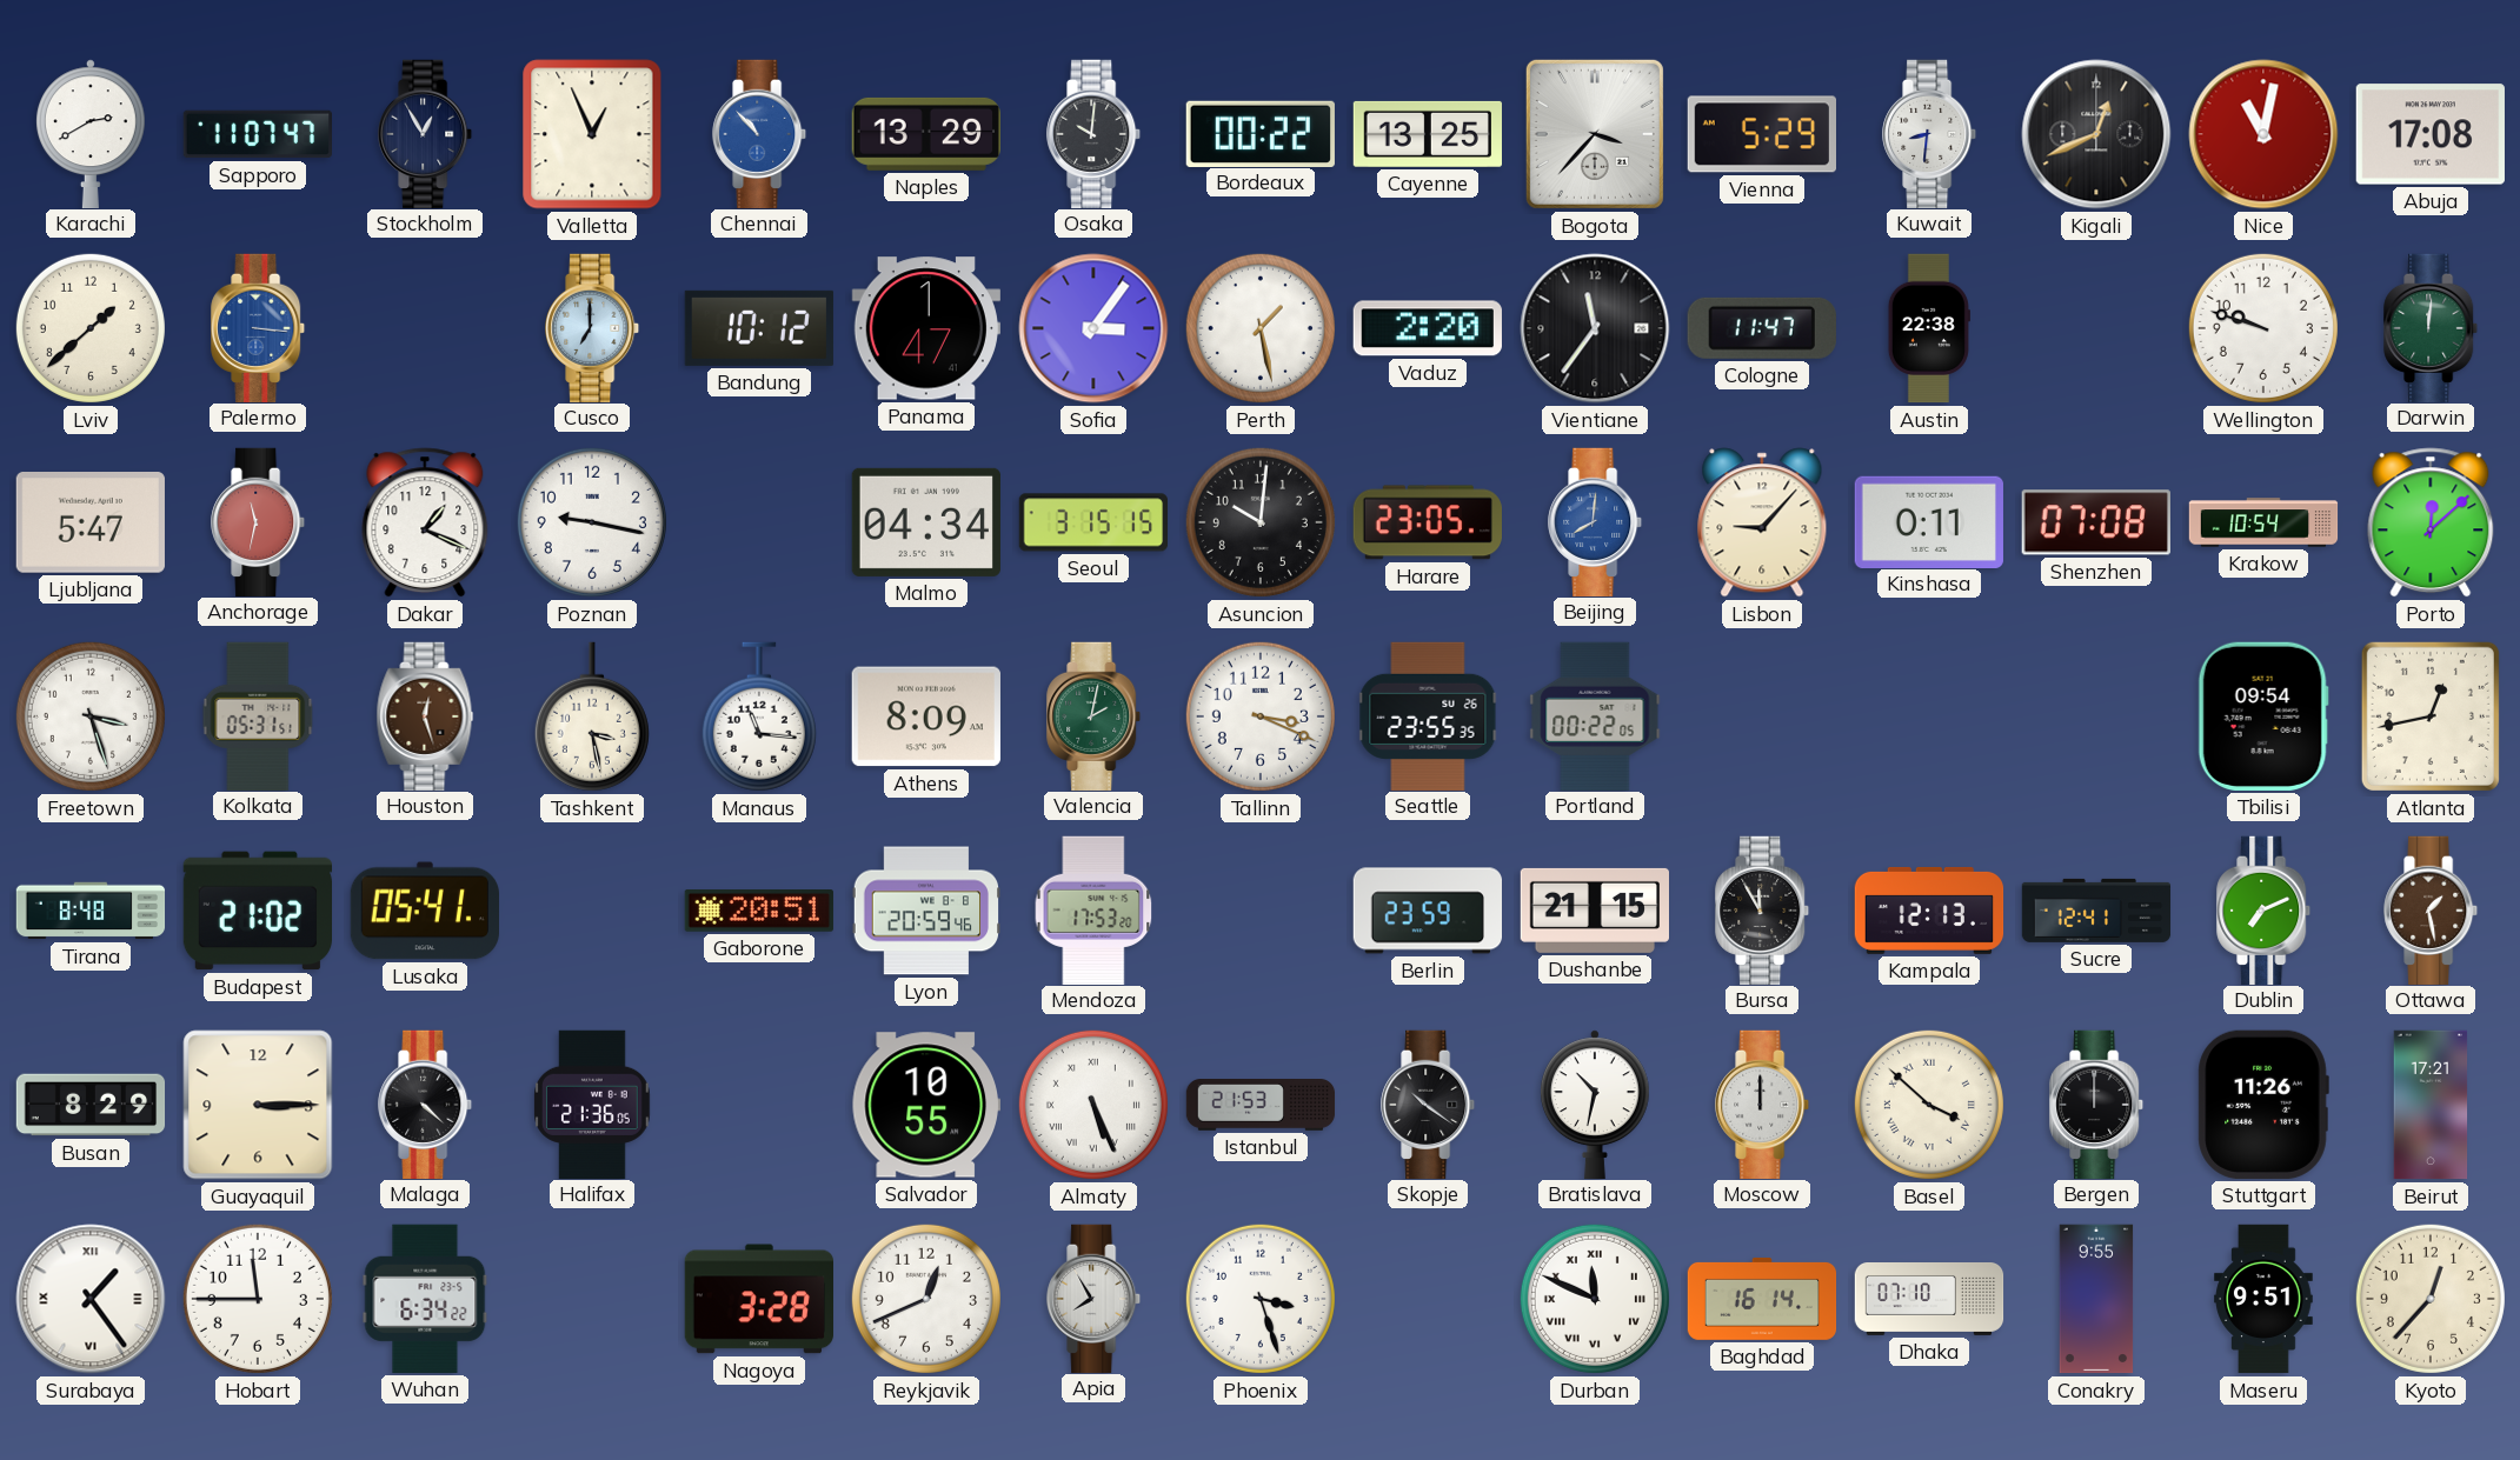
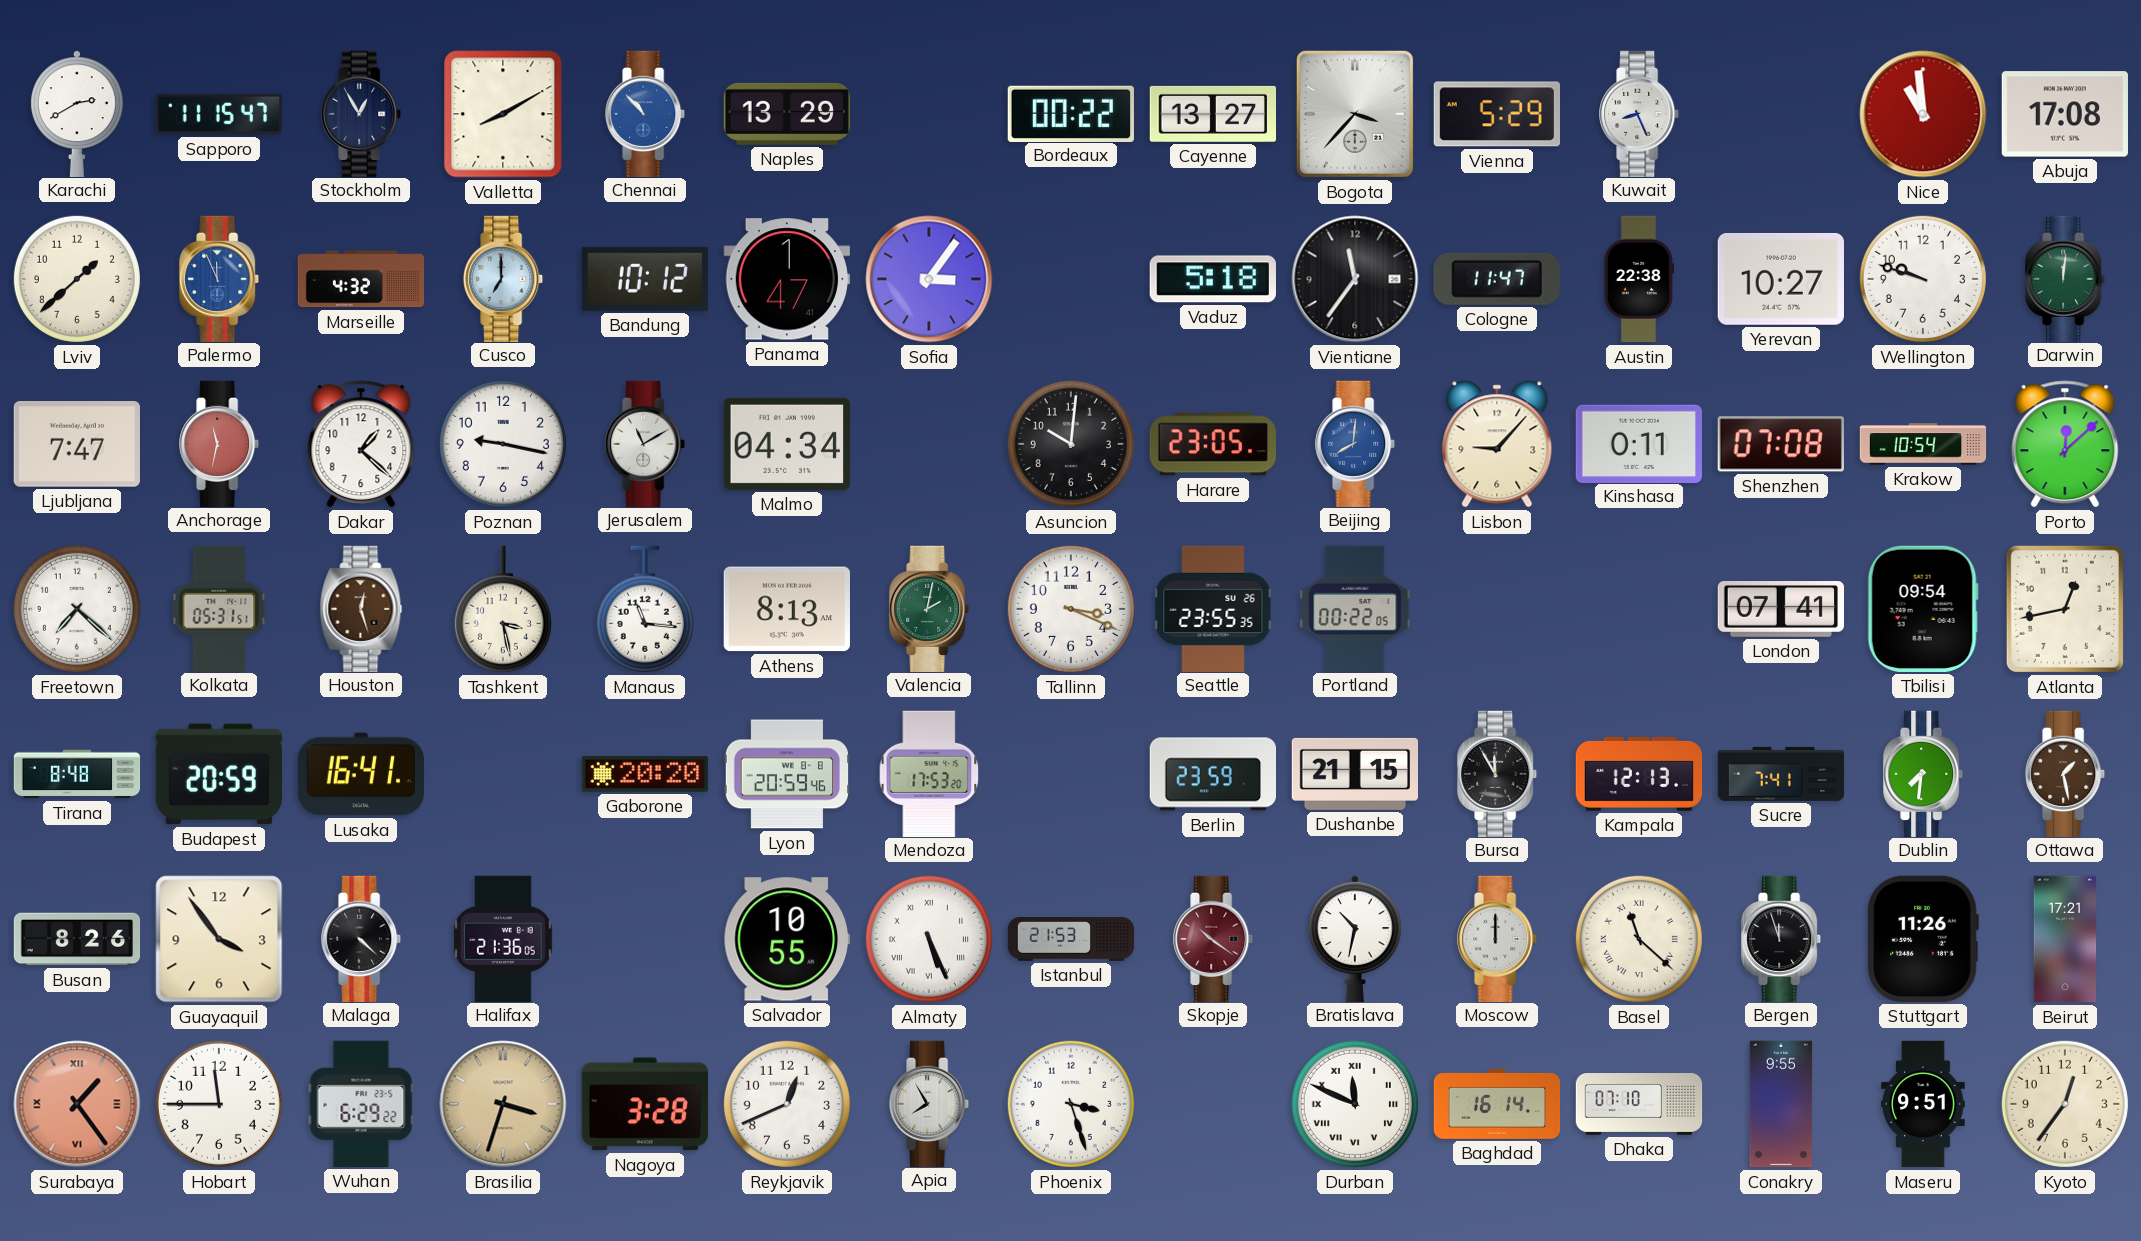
Sapporo: 11:07 -> 11:15 (218, 114)
Valletta: 12:56 -> 8:10 (503, 114)
Osaka: 10:01 -> none (1095, 133)
Cayenne: 13:25 -> 13:27 (1212, 114)
Kuwait: 8:31 -> 8:26 (1640, 113)
Kigali: 12:41 -> none (2096, 134)
Nice: 11:02 -> 10:59 (1923, 114)
Palermo: 3:16 -> 11:56 (220, 278)
Marseille: none -> 4:32 (361, 279)
Perth: 1:28 -> none (1261, 328)
Vaduz: 2:20 -> 5:18 (1213, 279)
Yerevan: none -> 10:27 (1781, 279)
Ljubljana: 5:47 -> 7:47 (77, 445)
Dakar: 1:19 -> 1:22 (361, 444)
Jerusalem: none -> 11:10 (646, 443)
Seoul: 3:15 -> none (1092, 522)
Freetown: 3:27 -> 7:22 (77, 609)
Athens: 8:09 -> 8:13 (787, 609)
London: none -> 07:41 (1780, 610)
Budapest: 21:02 -> 20:59 (218, 774)
Lusaka: 05:41 -> 16:41 (360, 774)
Gaborone: 20:51 -> 20:20 (645, 775)
Sucre: 12:41 -> 7:41 (1781, 774)
Dublin: 7:11 -> 7:31 (1924, 773)
Busan: 8:29 -> 8:26 (77, 939)
Guayaquil: 3:15 -> 3:54 (219, 939)
Skopje dial: black -> burgundy (1214, 938)
Basel: 3:52 -> 11:22 (1639, 939)
Bergen: 12:00 -> 11:57 (1782, 938)
Surabaya dial: white -> salmon (77, 1104)
Wuhan: 6:34 -> 6:29 (361, 1104)
Brasilia: none -> 3:33 (503, 1104)
Kyoto: 12:37 -> 12:36 (2065, 1104)
